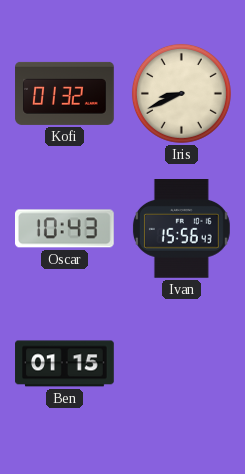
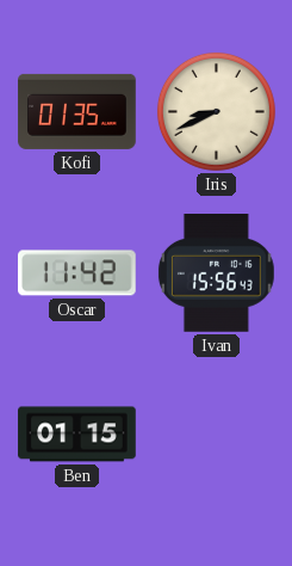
Kofi: 01:32 -> 01:35 (77, 111)
Oscar: 10:43 -> 11:42 (77, 273)
